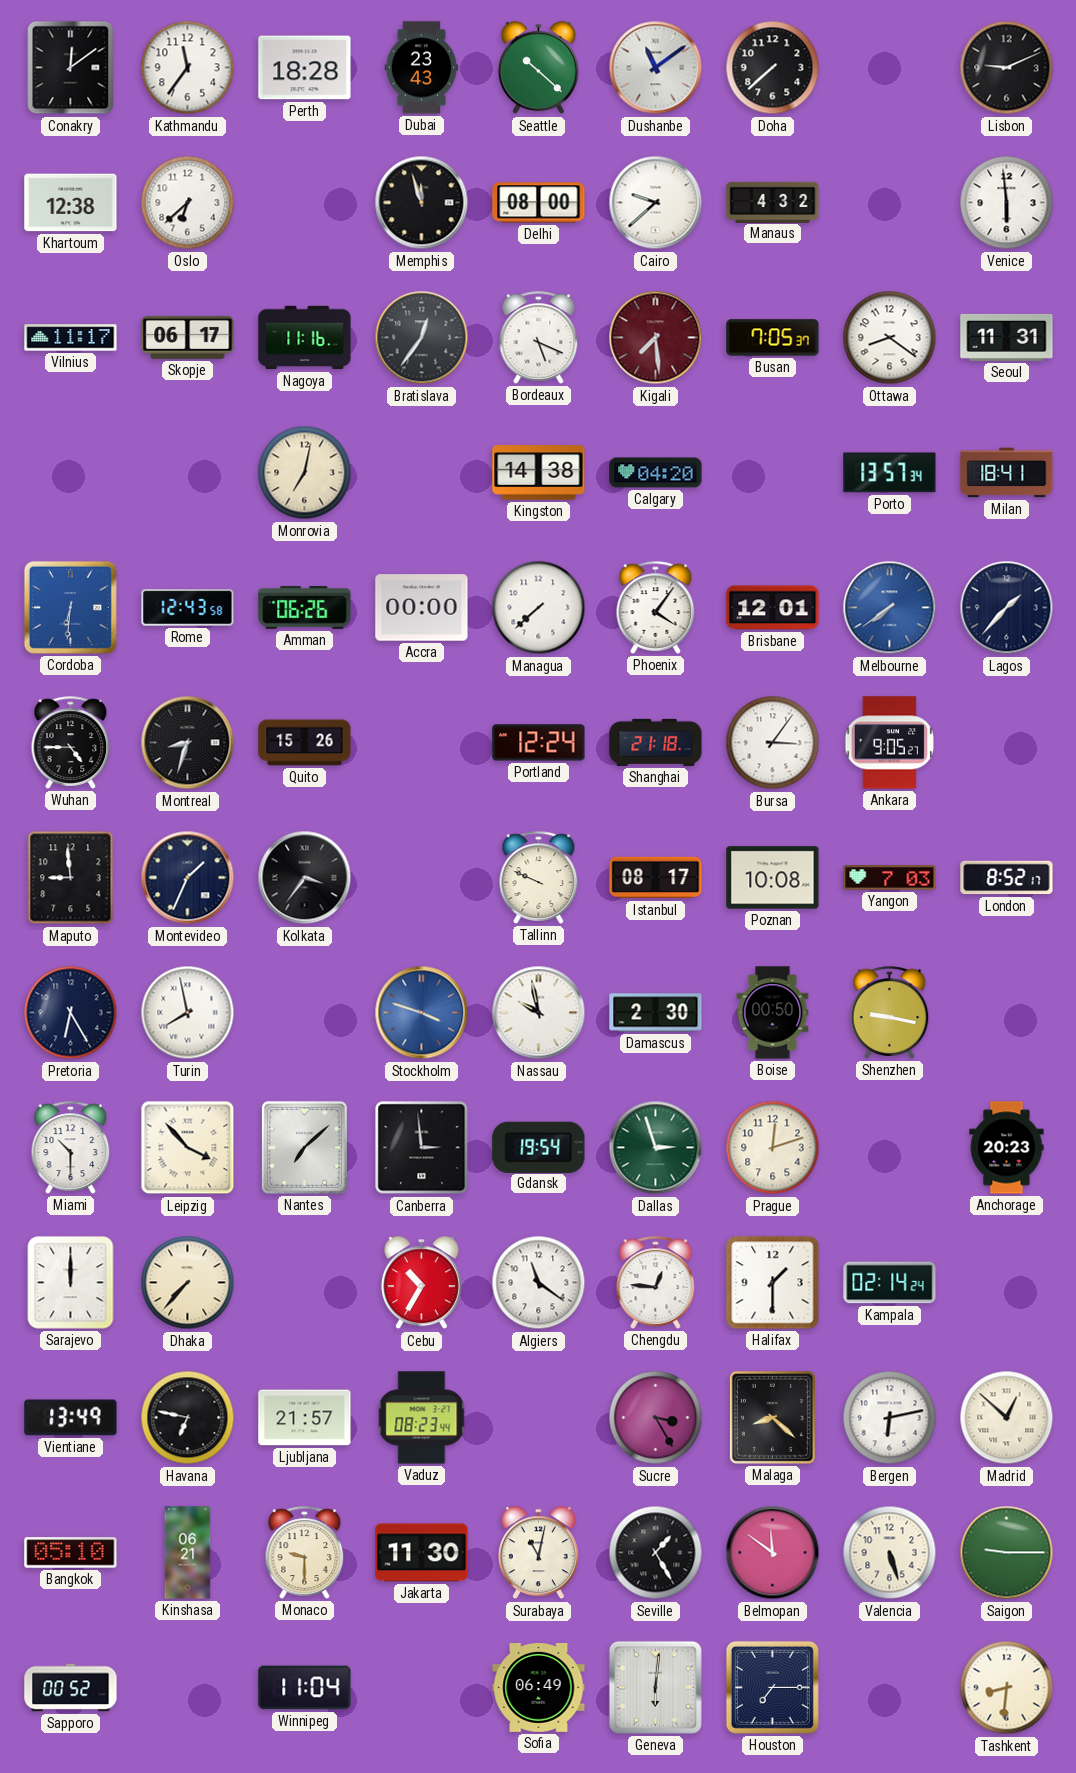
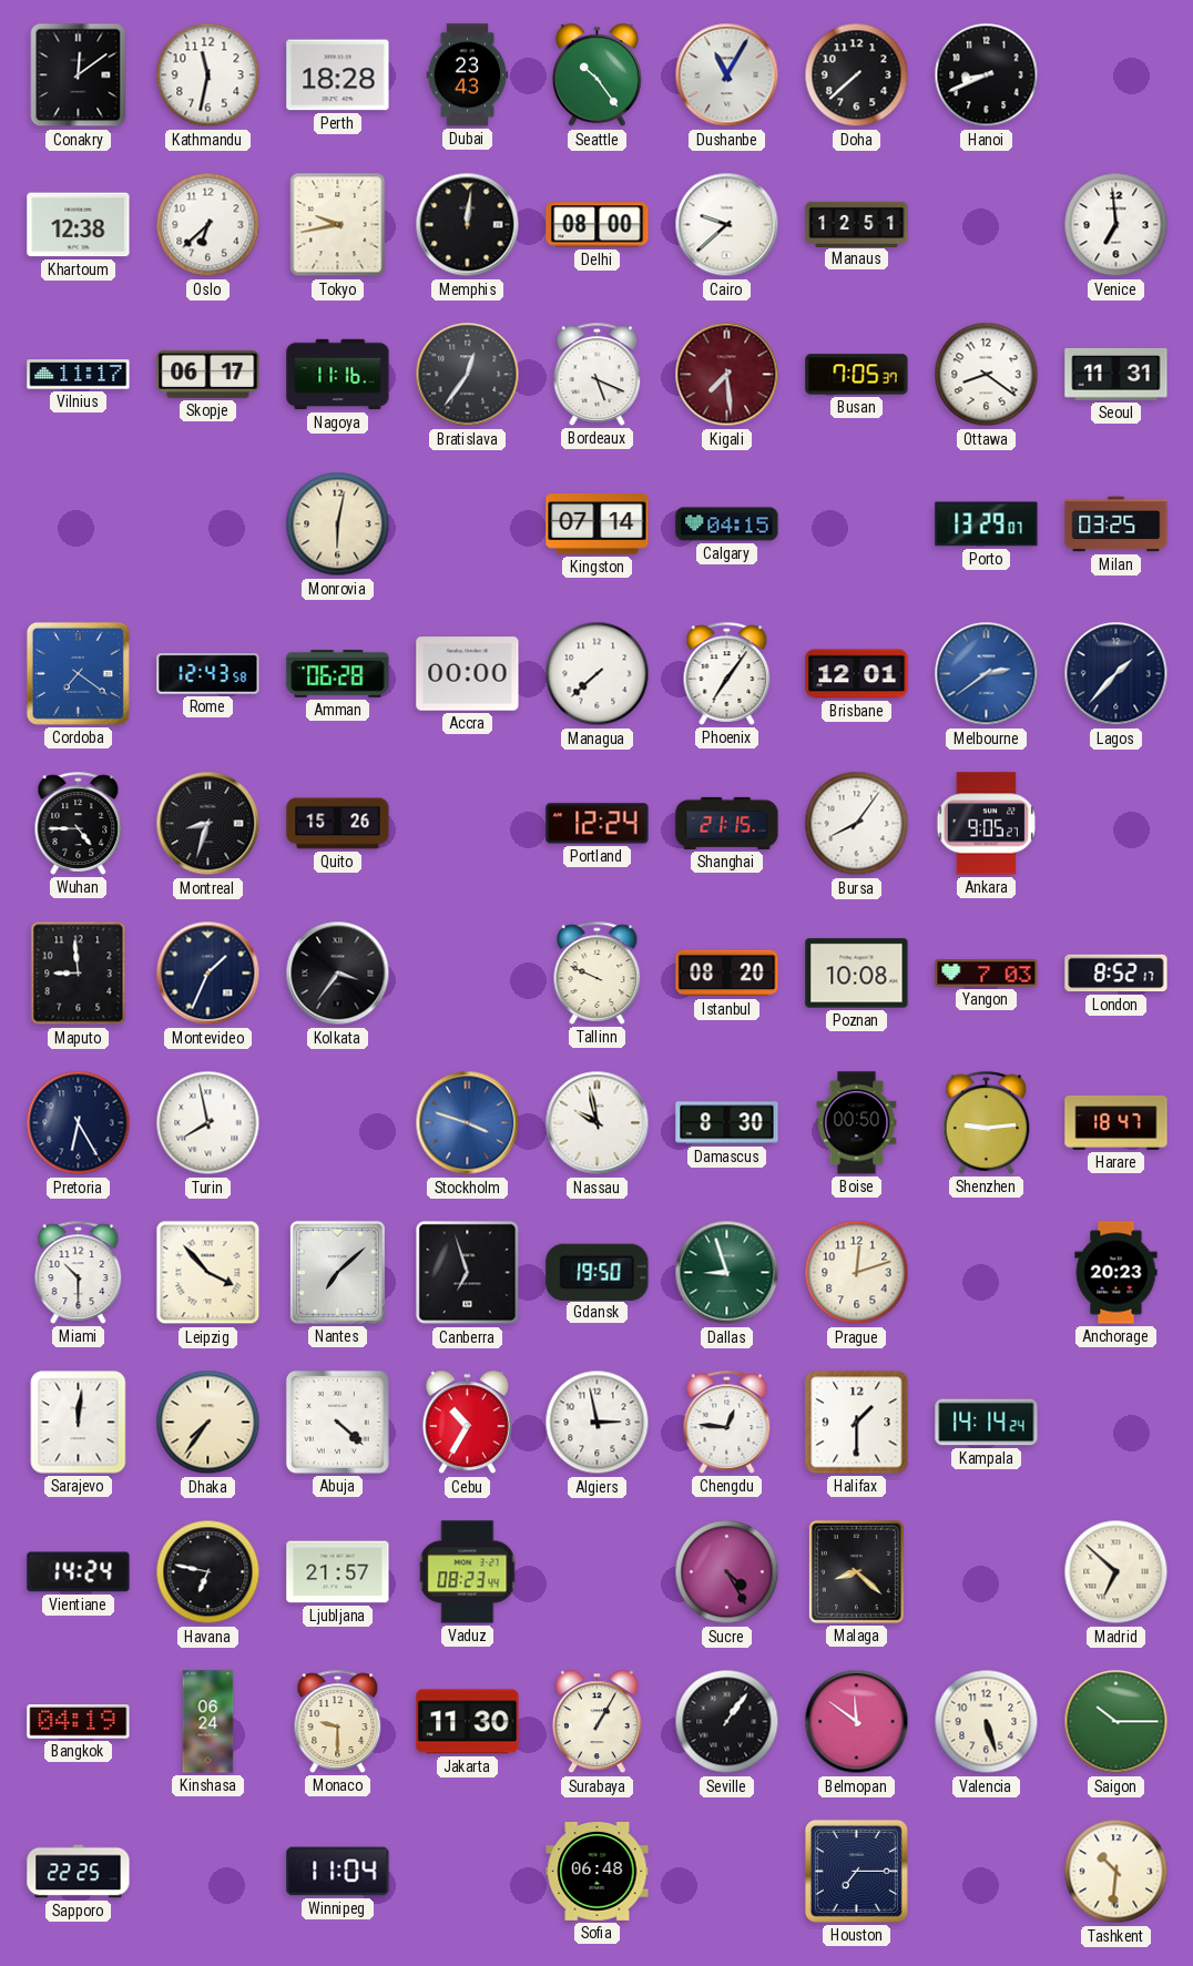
Kathmandu: 11:36 -> 11:32 (208, 75)
Seattle: 10:22 -> 10:24 (596, 75)
Dushanbe: 11:09 -> 11:05 (727, 75)
Hanoi: none -> 8:41 (987, 75)
Lisbon: 9:11 -> none (1007, 68)
Tokyo: none -> 9:43 (338, 225)
Memphis: 11:57 -> 12:01 (468, 225)
Manaus: 4:32 -> 12:51 (857, 224)
Venice: 5:59 -> 6:59 (1116, 225)
Monrovia: 7:02 -> 6:02 (338, 524)
Kingston: 14:38 -> 07:14 (598, 524)
Calgary: 04:20 -> 04:15 (727, 524)
Porto: 13:57 -> 13:29 (987, 524)
Milan: 18:41 -> 03:25 (1116, 524)
Cordoba: 6:31 -> 7:21 (78, 673)
Amman: 06:26 -> 06:28 (338, 674)
Phoenix: 4:06 -> 7:06 (727, 673)
Melbourne: 7:39 -> 2:39 (987, 674)
Shanghai: 21:18 -> 21:15 (727, 823)
Bursa: 3:06 -> 8:06 (857, 824)
Istanbul: 08:17 -> 08:20 (727, 974)
Damascus: 2:30 -> 8:30 (727, 1123)
Shenzhen: 9:17 -> 9:14 (987, 1122)
Harare: none -> 18:47 (1116, 1122)
Canberra: 2:59 -> 6:57 (468, 1273)
Gdansk: 19:54 -> 19:50 (598, 1272)
Dallas: 2:57 -> 8:57 (727, 1273)
Sarajevo: 12:00 -> 12:01 (79, 1423)
Dhaka: 7:37 -> 7:36 (208, 1423)
Abuja: none -> 4:22 (337, 1422)
Algiers: 11:21 -> 2:58 (598, 1423)
Kampala: 02:14 -> 14:14 (987, 1423)
Vientiane: 13:49 -> 14:24 (79, 1572)
Sucre: 3:25 -> 4:25 (727, 1572)
Bergen: 6:13 -> none (890, 1418)
Madrid: 12:52 -> 6:52 (1116, 1572)
Bangkok: 05:10 -> 04:19 (79, 1722)
Kinshasa: 06:21 -> 06:24 (208, 1722)
Surabaya: 11:02 -> 1:05 (596, 1722)
Seville: 1:25 -> 1:06 (727, 1722)
Saigon: 9:15 -> 10:15 (1116, 1722)
Sapporo: 00:52 -> 22:25 (79, 1872)
Sofia: 06:49 -> 06:48 (598, 1872)
Geneva: 6:01 -> none (655, 1687)
Tashkent: 8:31 -> 10:31 (1116, 1872)
